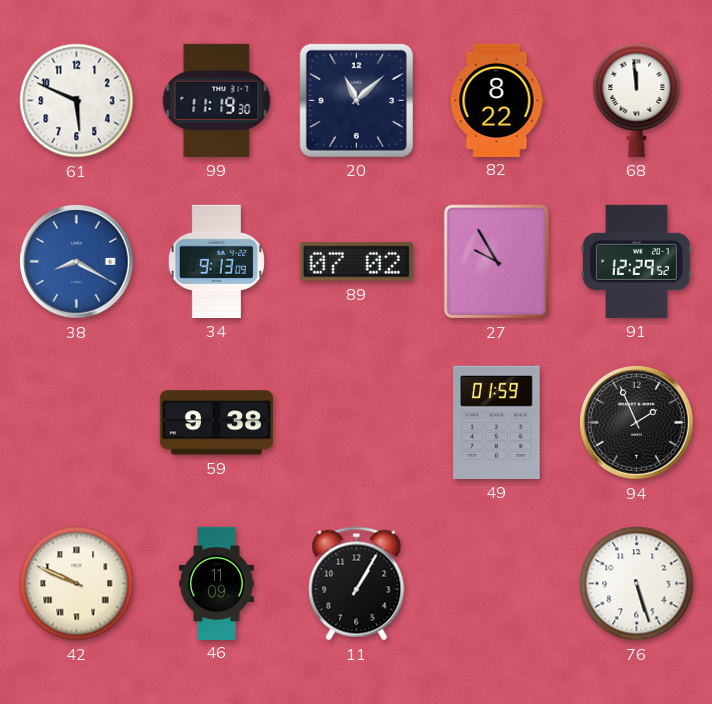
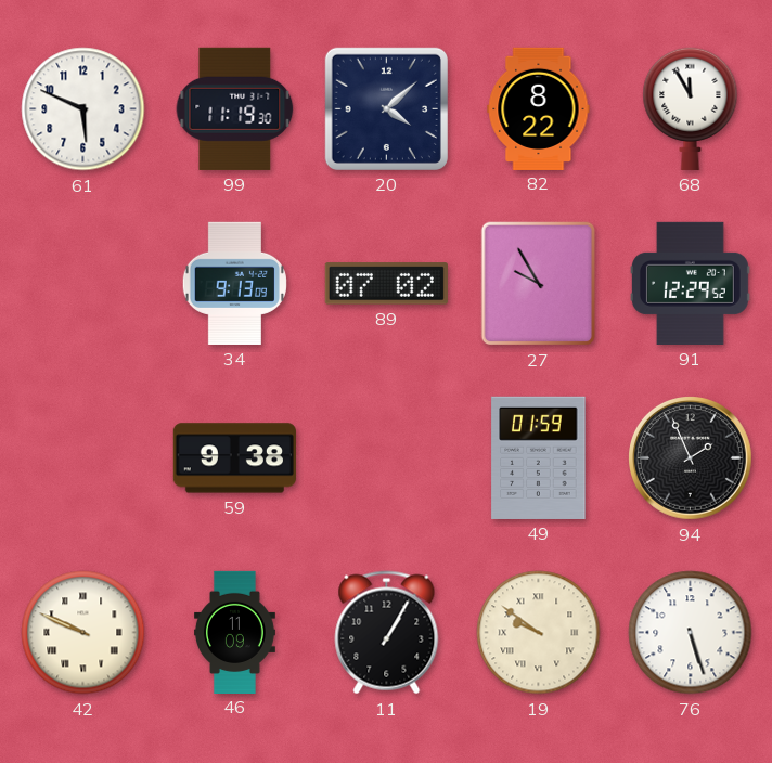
20: 11:08 -> 4:08 (386, 108)
68: 11:59 -> 11:55 (691, 108)
38: 8:20 -> none (77, 262)
19: none -> 9:51 (539, 633)
